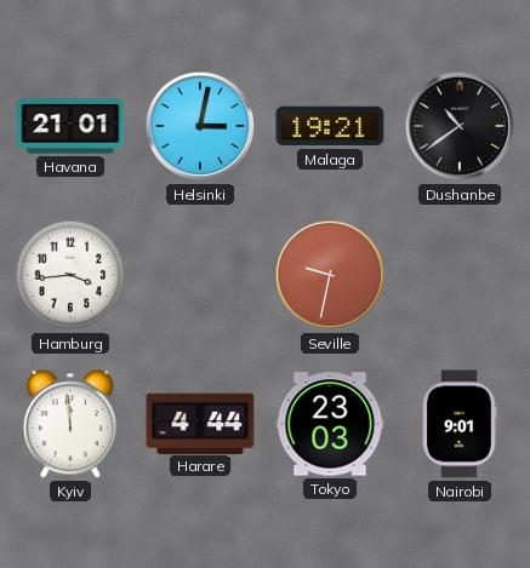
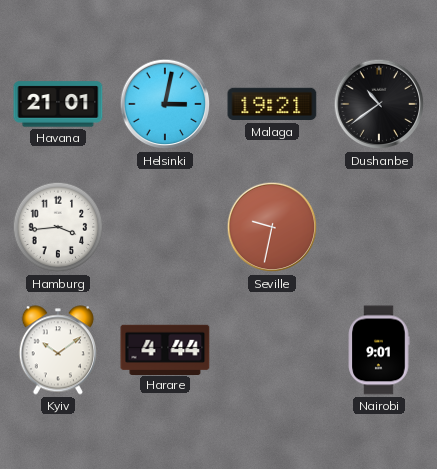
Kyiv: 11:59 -> 10:09 (58, 350)
Tokyo: 23:03 -> none (330, 424)
